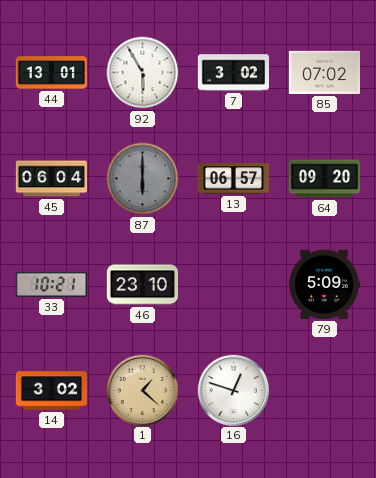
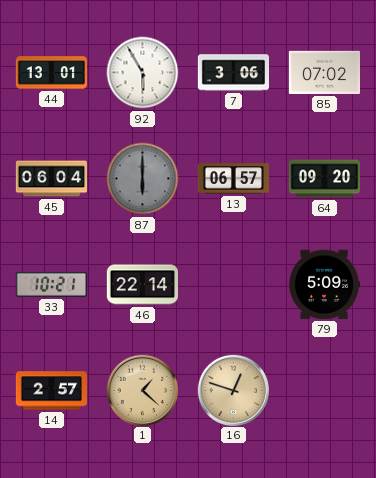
7: 3:02 -> 3:06 (233, 73)
46: 23:10 -> 22:14 (142, 285)
14: 3:02 -> 2:57 (51, 391)
16 dial: white -> champagne (233, 390)
